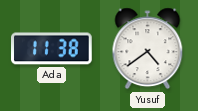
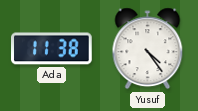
Yusuf: 4:39 -> 4:24 (148, 49)
